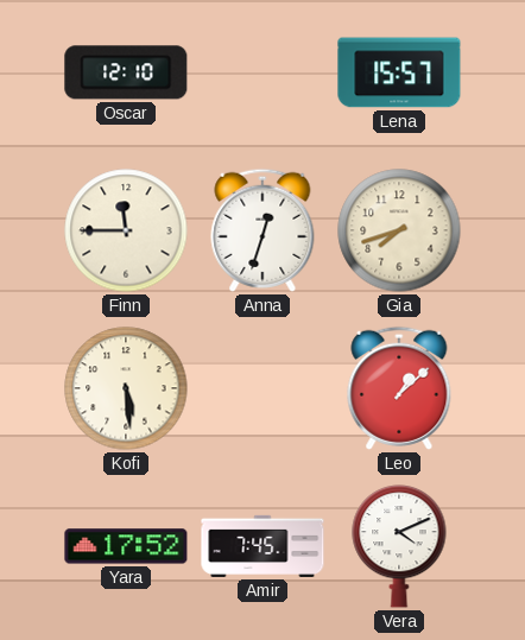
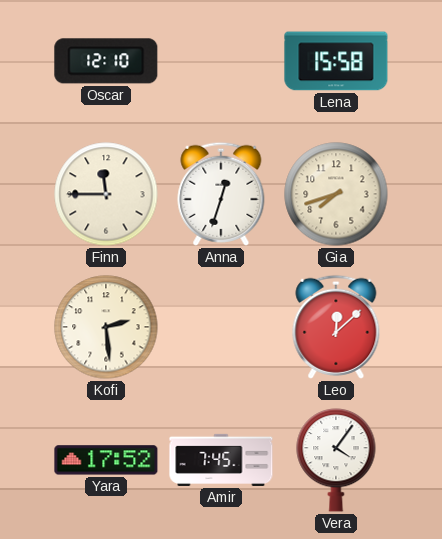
Lena: 15:57 -> 15:58 (336, 61)
Kofi: 5:29 -> 2:29 (106, 327)
Leo: 1:08 -> 12:08 (336, 327)
Vera: 4:11 -> 4:06 (336, 460)
